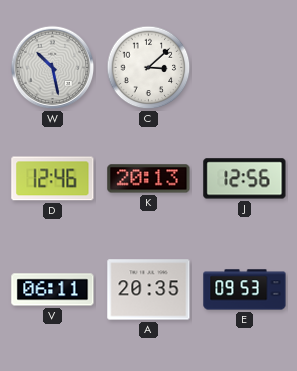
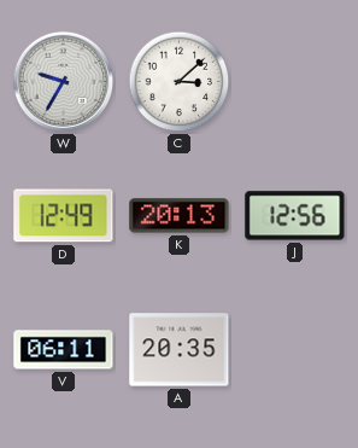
W: 10:28 -> 9:35 (64, 82)
D: 12:46 -> 12:49 (64, 216)
E: 09:53 -> none (245, 290)
